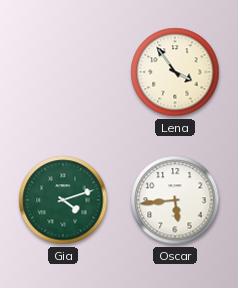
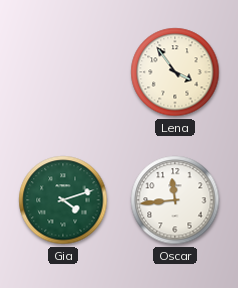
Oscar: 5:44 -> 11:44 (175, 200)
